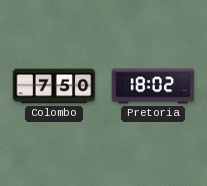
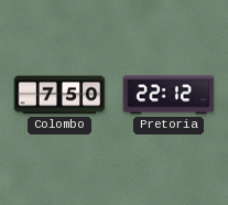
Pretoria: 18:02 -> 22:12 (169, 95)
